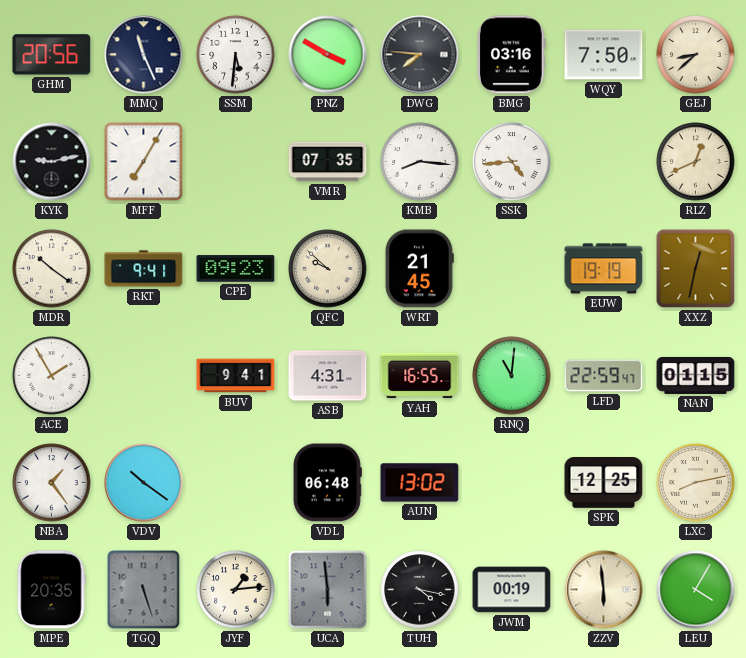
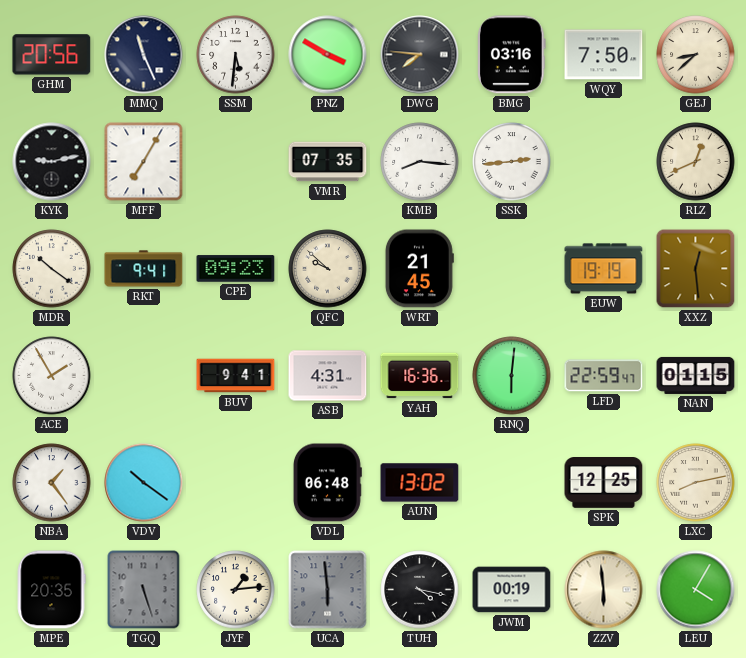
SSK: 4:44 -> 2:44 (512, 162)
XXZ: 12:32 -> 12:29 (696, 269)
YAH: 16:55 -> 16:36 (420, 376)
RNQ: 11:01 -> 6:01 (512, 376)
